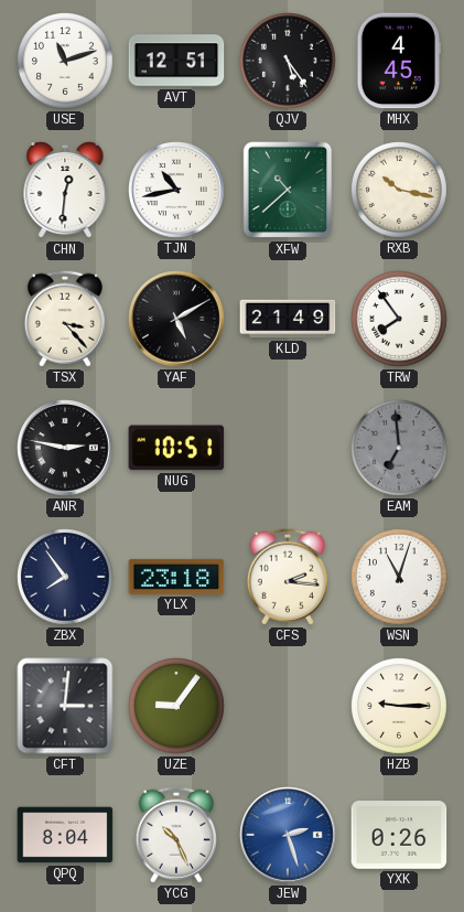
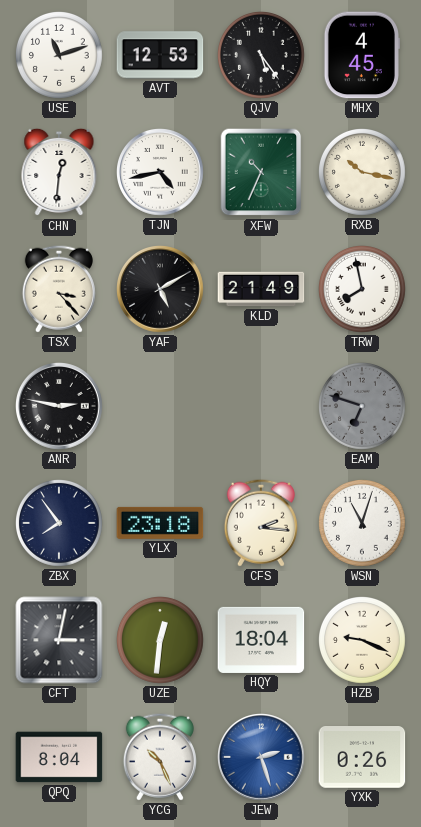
AVT: 12:51 -> 12:53 (160, 55)
TJN: 10:43 -> 4:43 (161, 173)
XFW: 10:38 -> 10:34 (261, 172)
TRW: 7:54 -> 7:58 (363, 290)
NUG: 10:51 -> none (176, 448)
EAM: 6:59 -> 6:48 (363, 407)
CFT: 3:01 -> 3:02 (59, 640)
UZE: 9:06 -> 12:31 (161, 641)
HQY: none -> 18:04 (261, 640)
HZB: 9:15 -> 9:19 (363, 641)
